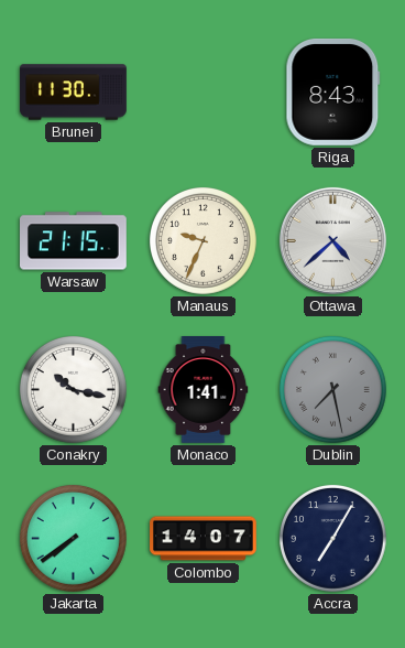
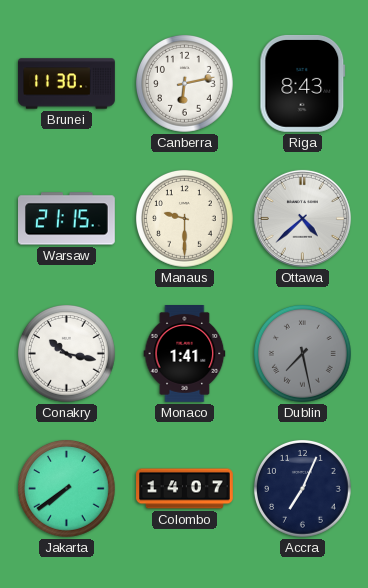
Canberra: none -> 6:13 (184, 83)
Manaus: 9:34 -> 9:30 (184, 218)
Accra: 7:05 -> 7:04 (302, 488)
